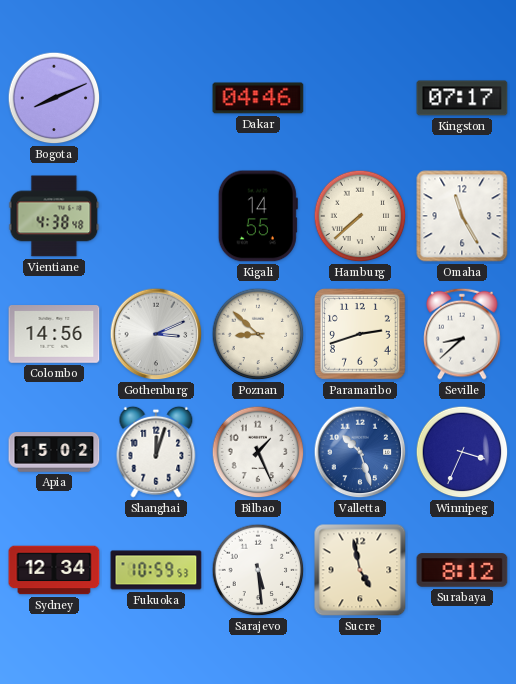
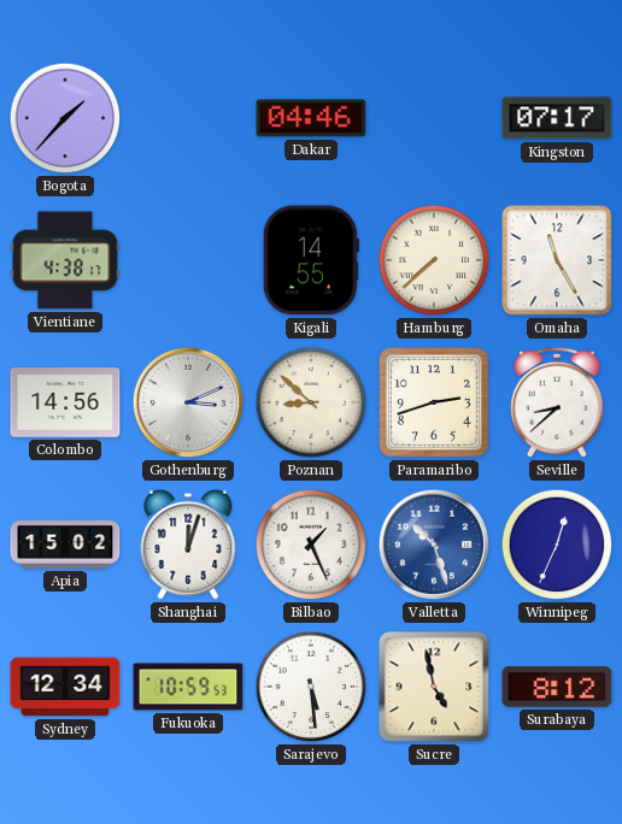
Bogota: 8:11 -> 1:37 (65, 118)
Vientiane: 4:38:48 -> 4:38:17 (65, 260)
Winnipeg: 3:34 -> 12:34 (557, 545)
